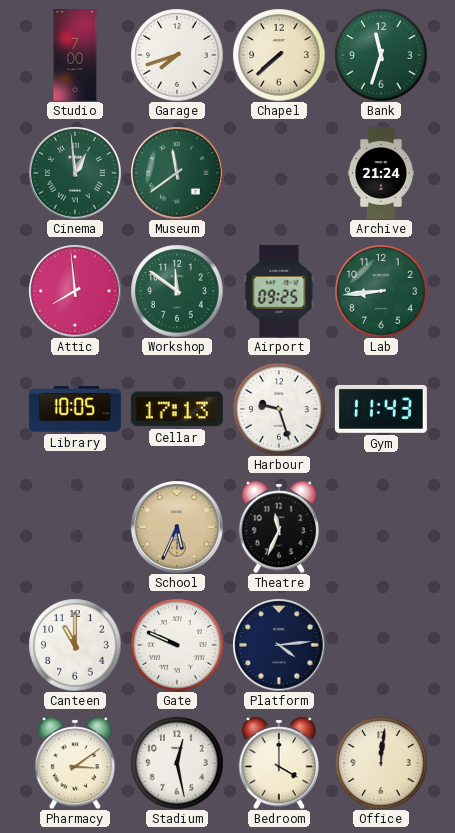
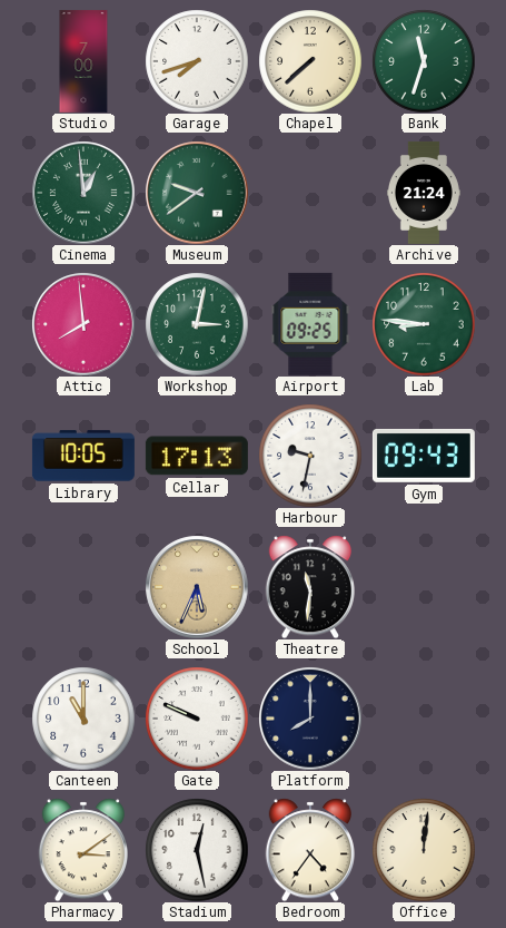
Museum: 11:39 -> 9:39 (197, 193)
Workshop: 11:51 -> 3:02 (197, 324)
Lab: 8:44 -> 8:46 (424, 324)
Harbour: 9:27 -> 9:32 (310, 456)
Gym: 11:43 -> 09:43 (424, 456)
Theatre: 11:34 -> 11:31 (309, 587)
Platform: 4:14 -> 8:00 (310, 719)
Bedroom: 4:00 -> 4:36 (309, 850)
